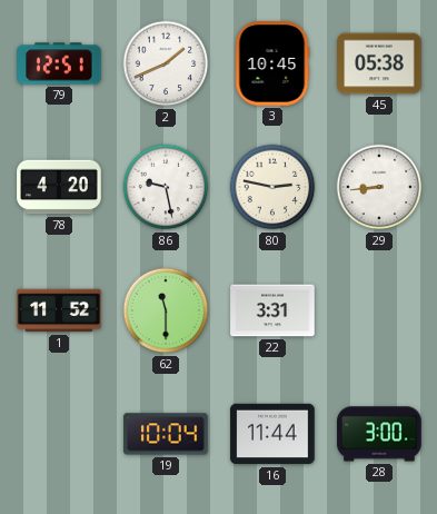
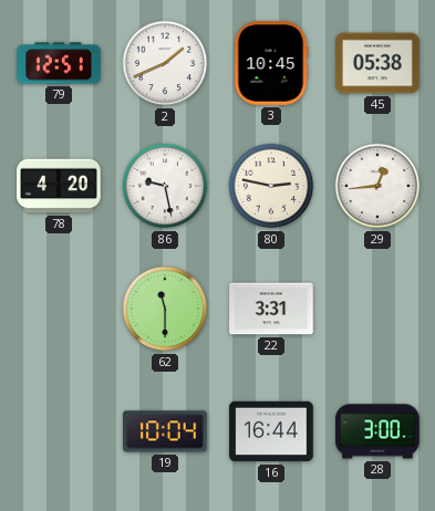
29: 8:44 -> 12:44 (377, 186)
1: 11:52 -> none (59, 310)
16: 11:44 -> 16:44 (271, 431)
